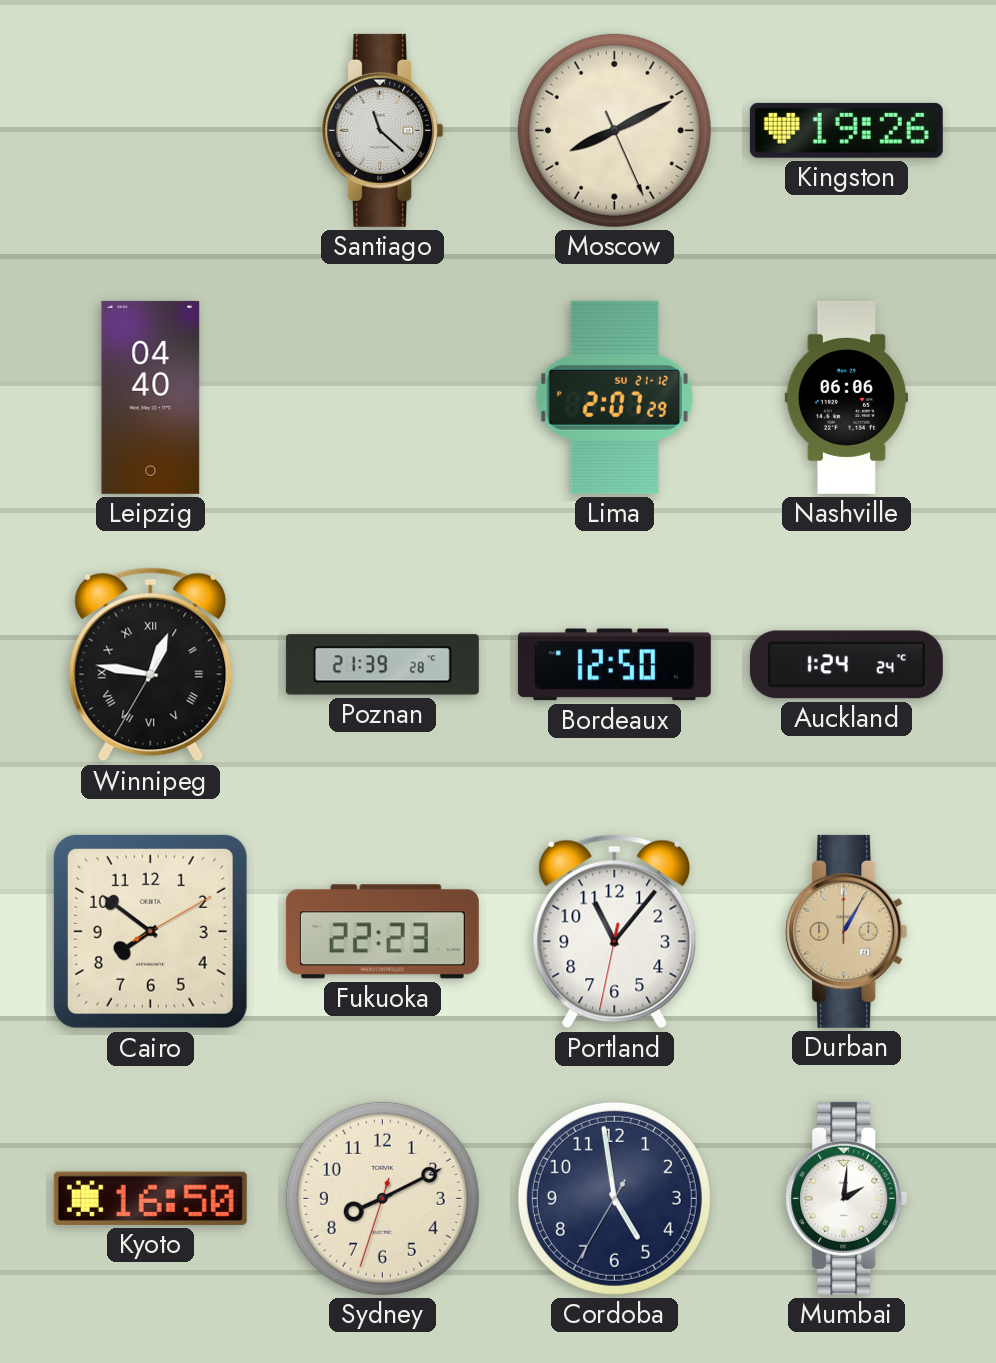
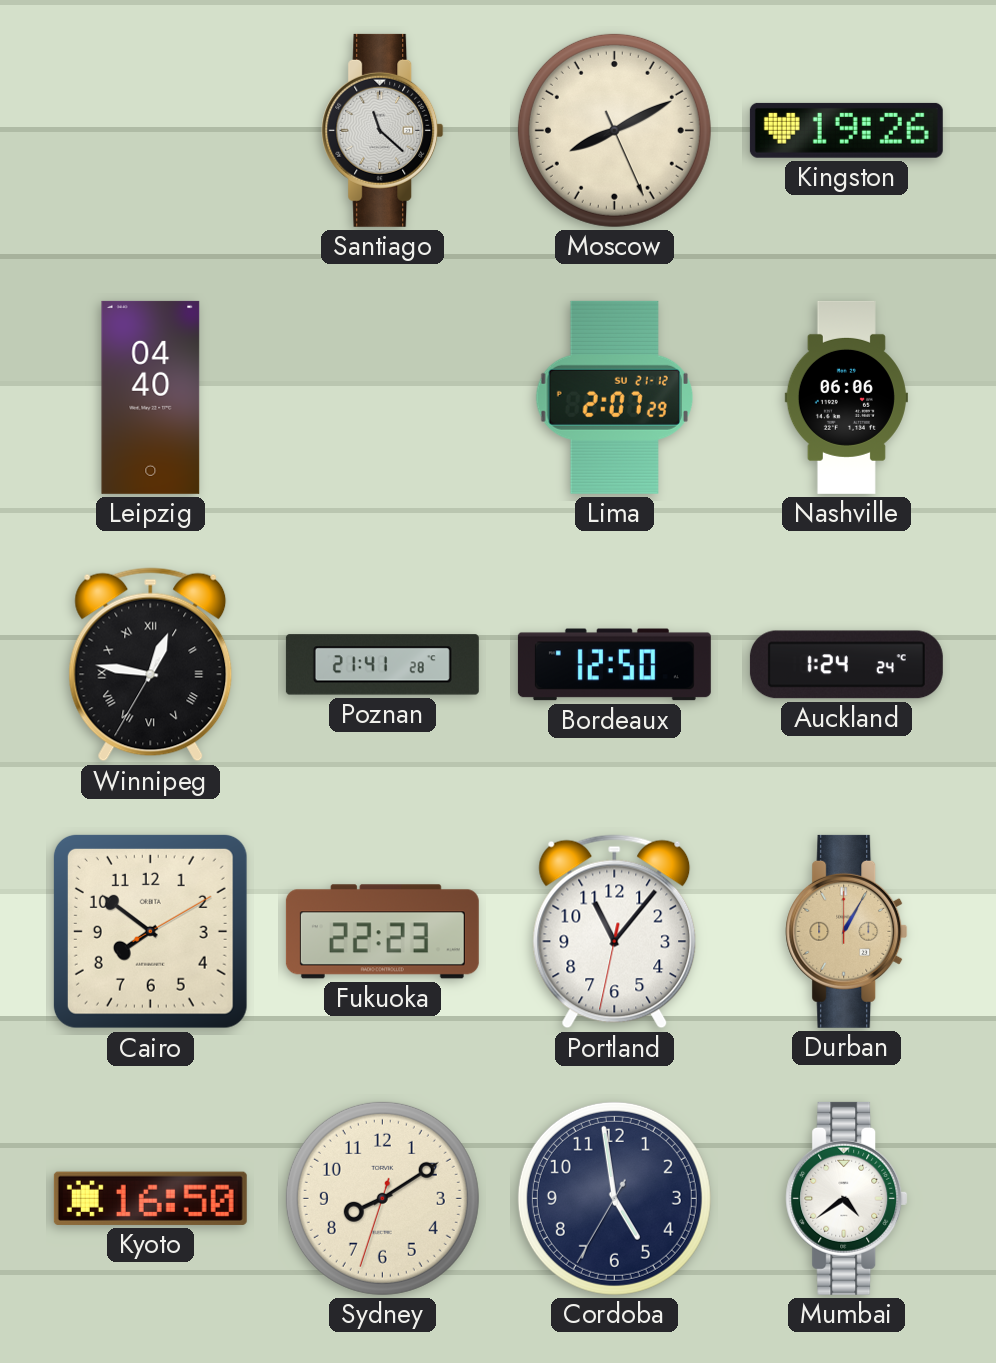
Poznan: 21:39 -> 21:41 (382, 665)
Sydney: 8:10 -> 8:09 (382, 1198)
Mumbai: 2:01 -> 4:39 (847, 1198)
